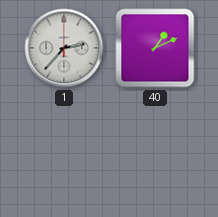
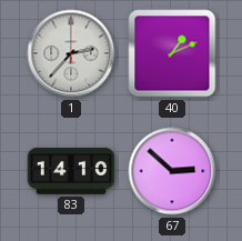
83: none -> 14:10 (71, 172)
67: none -> 2:52 (172, 171)
